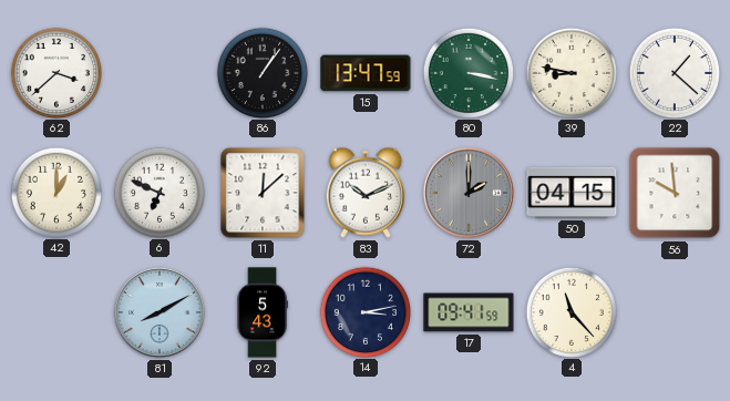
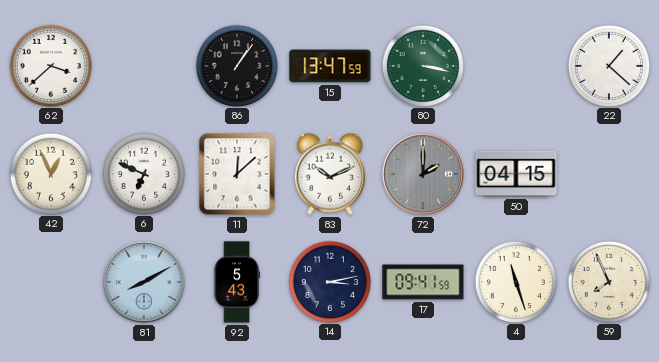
39: 8:47 -> none (570, 72)
42: 1:00 -> 12:56 (50, 173)
56: 9:59 -> none (675, 193)
4: 11:23 -> 11:27 (515, 281)
59: none -> 7:56 (608, 281)
